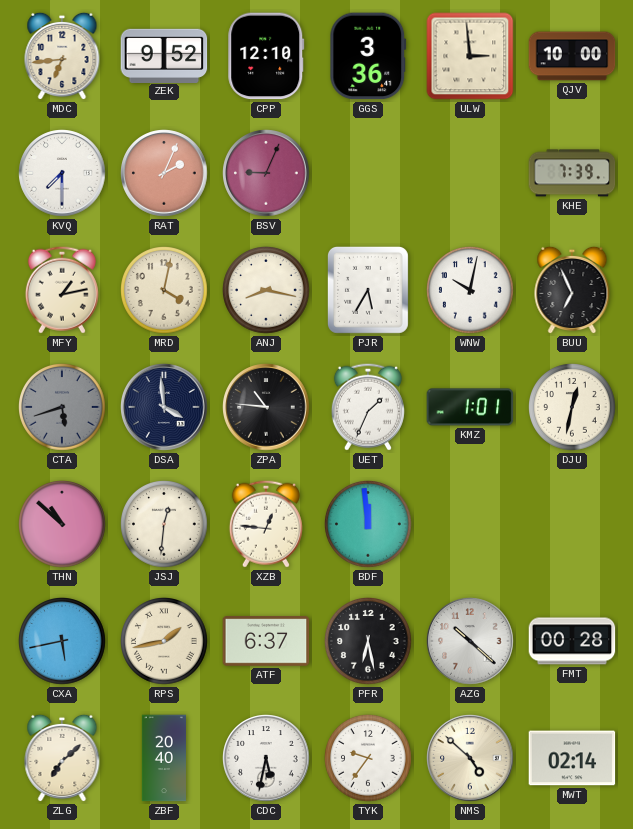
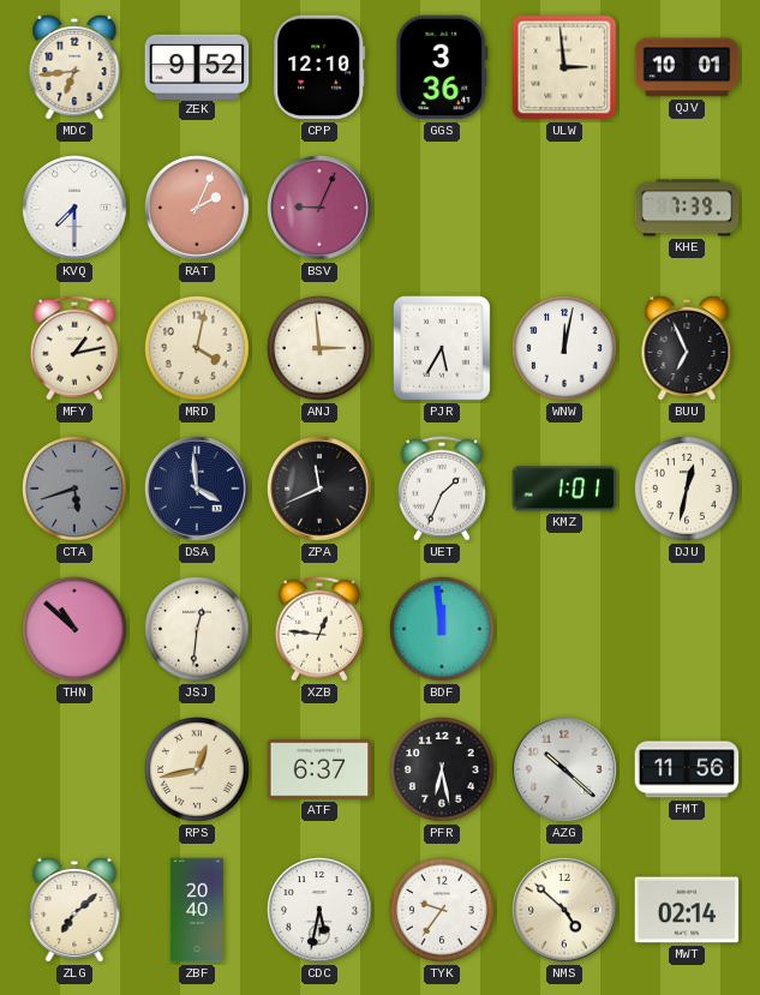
QJV: 10:00 -> 10:01 (687, 67)
ANJ: 8:17 -> 2:59 (319, 348)
WNW: 10:02 -> 12:02 (564, 348)
ZPA: 10:46 -> 11:41 (319, 488)
CXA: 5:43 -> none (62, 641)
RPS: 1:43 -> 12:43 (197, 769)
FMT: 00:28 -> 11:56 (687, 769)
